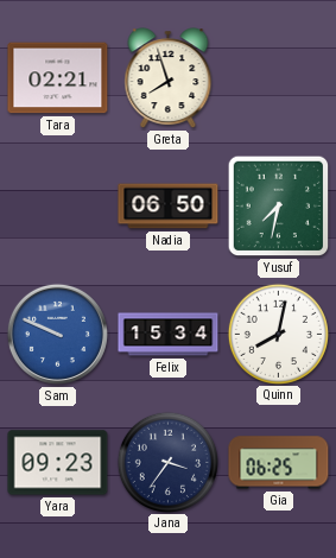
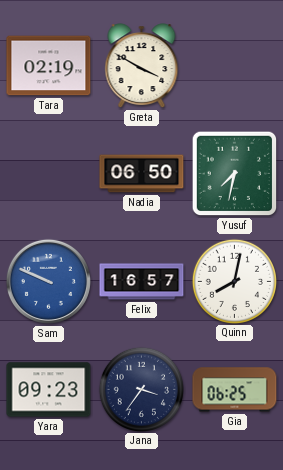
Tara: 02:21 -> 02:19 (49, 66)
Greta: 7:57 -> 3:50 (142, 66)
Felix: 15:34 -> 16:57 (142, 282)
